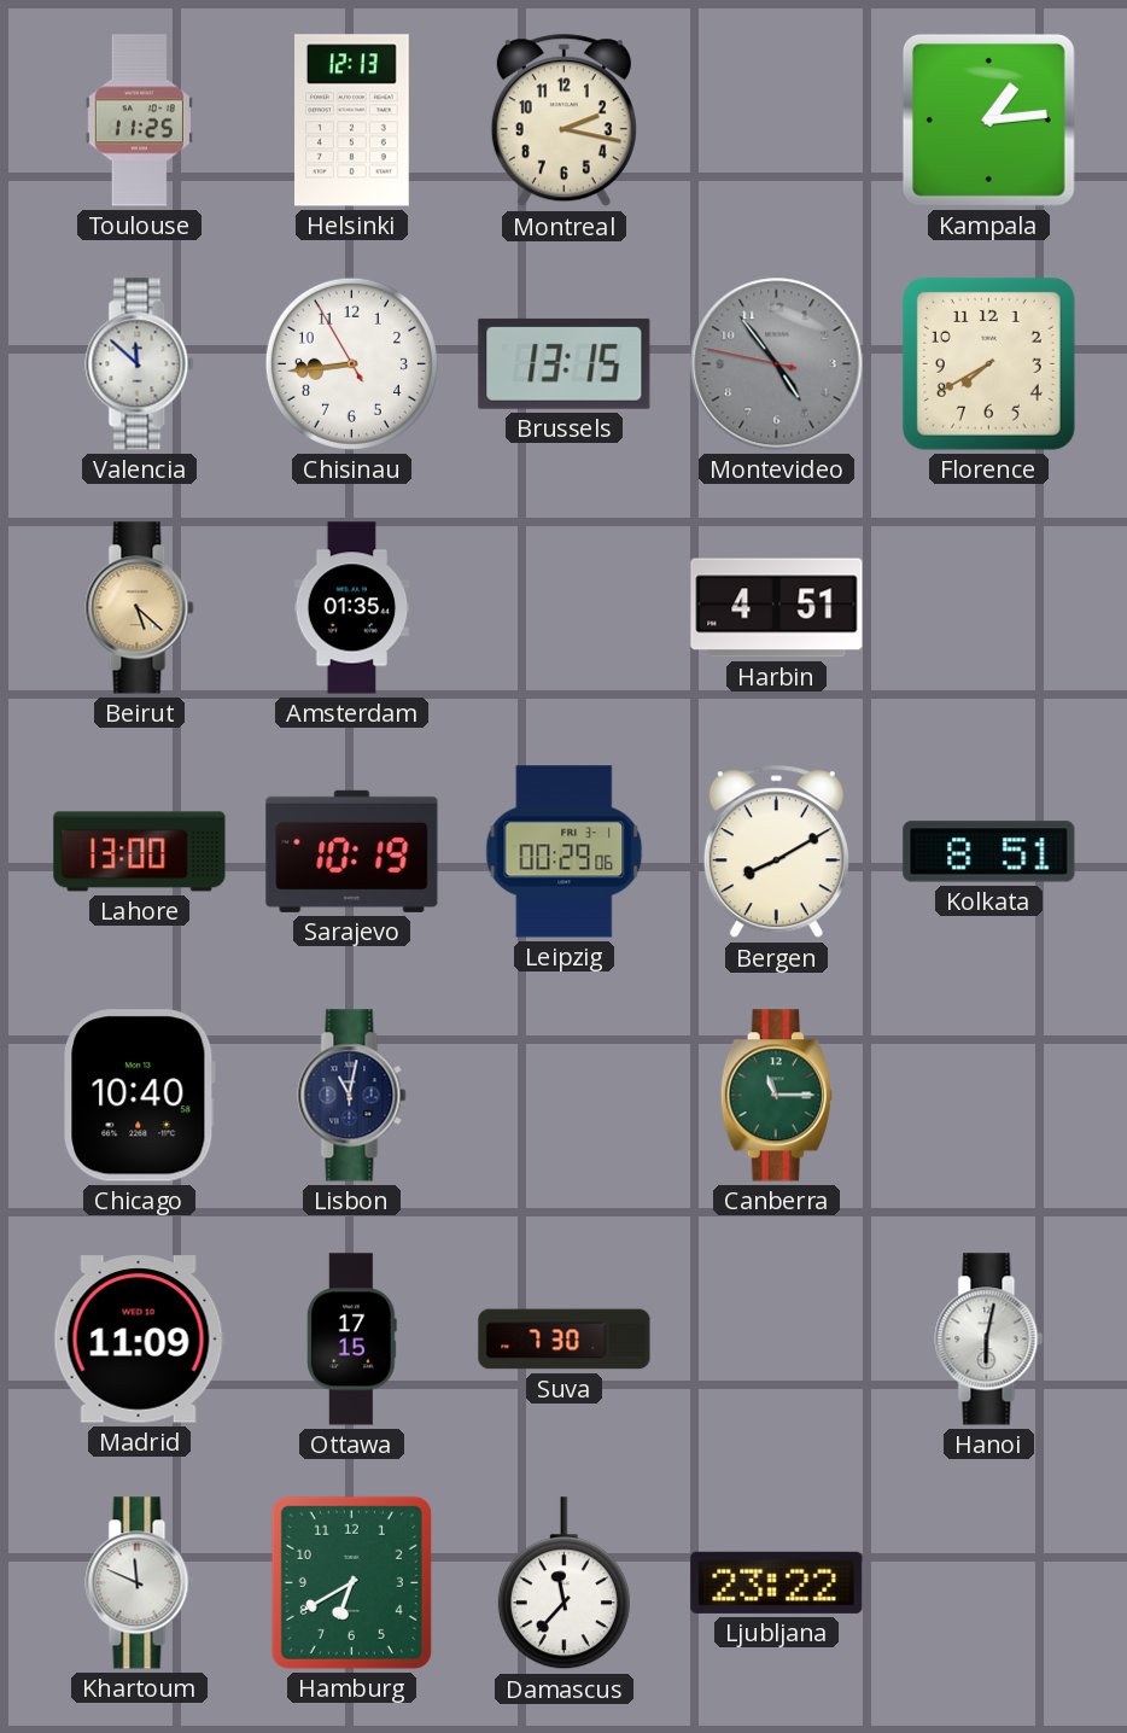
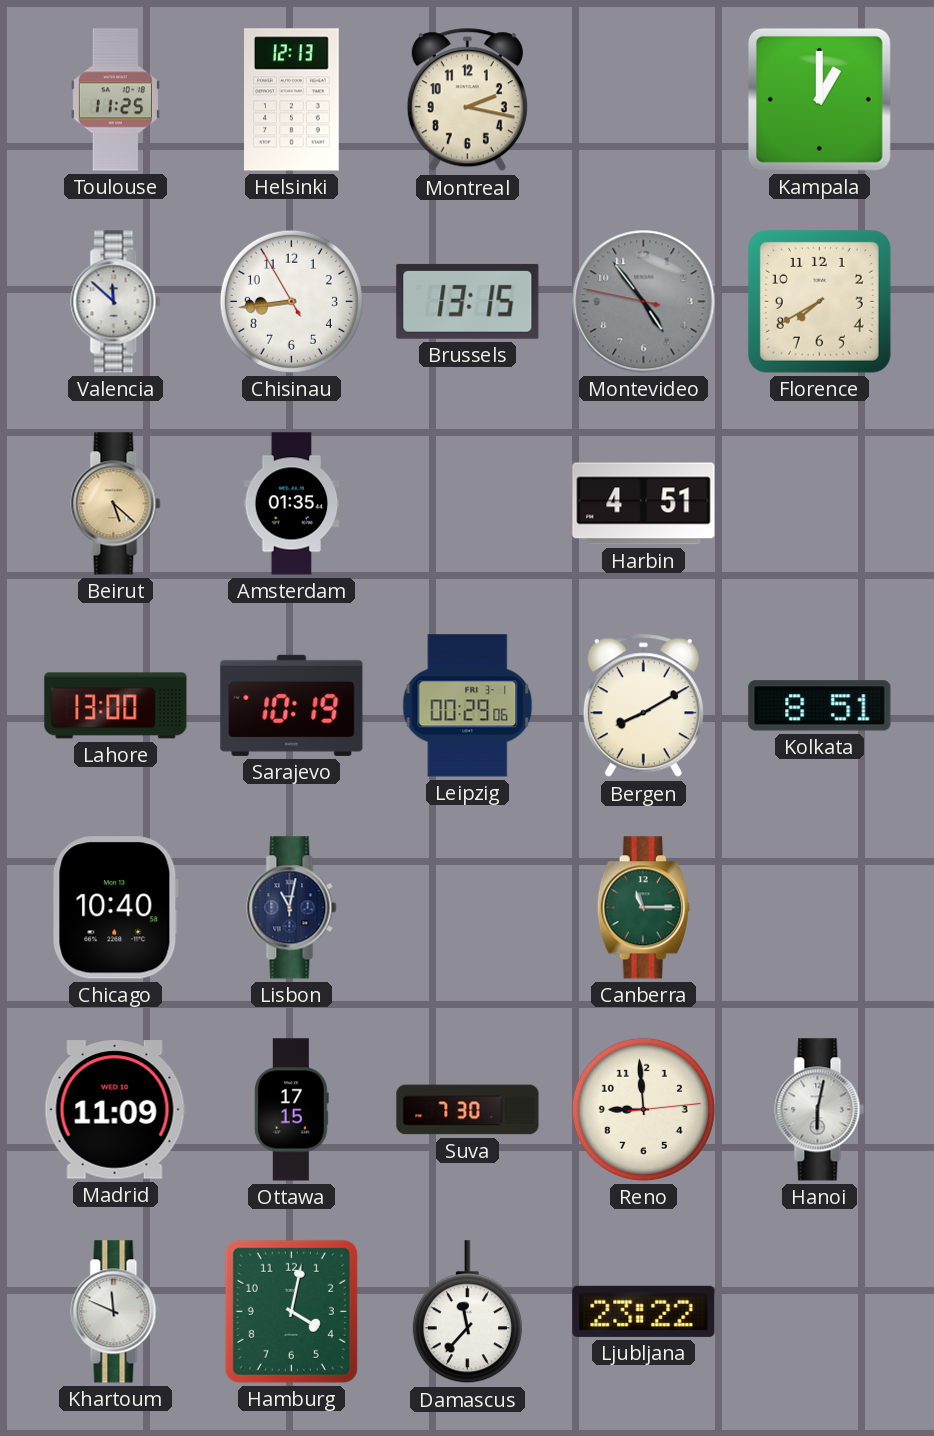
Kampala: 1:14 -> 1:00 (819, 99)
Reno: none -> 8:59 (643, 1109)
Hamburg: 6:40 -> 4:02 (291, 1311)
